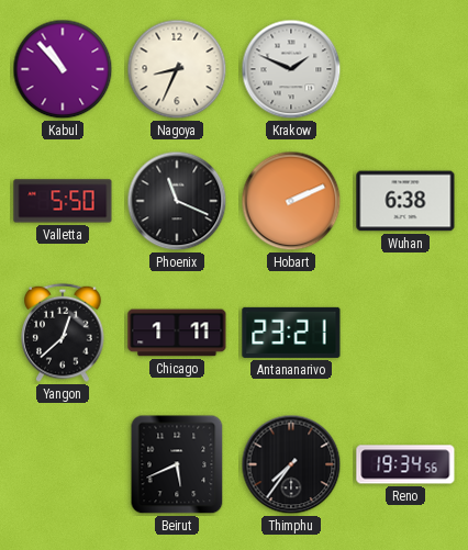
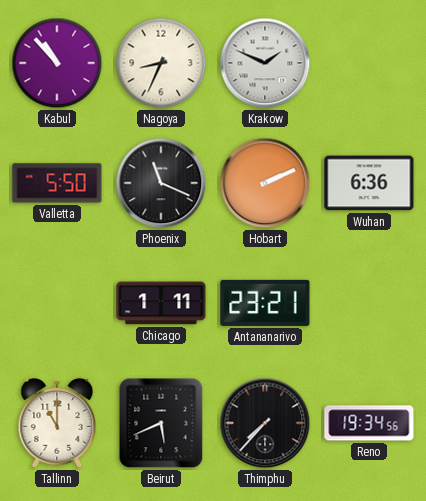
Wuhan: 6:38 -> 6:36 (369, 183)
Yangon: 12:38 -> none (63, 333)
Tallinn: none -> 11:00 (57, 423)
Thimphu: 7:36 -> 7:37 (265, 423)
